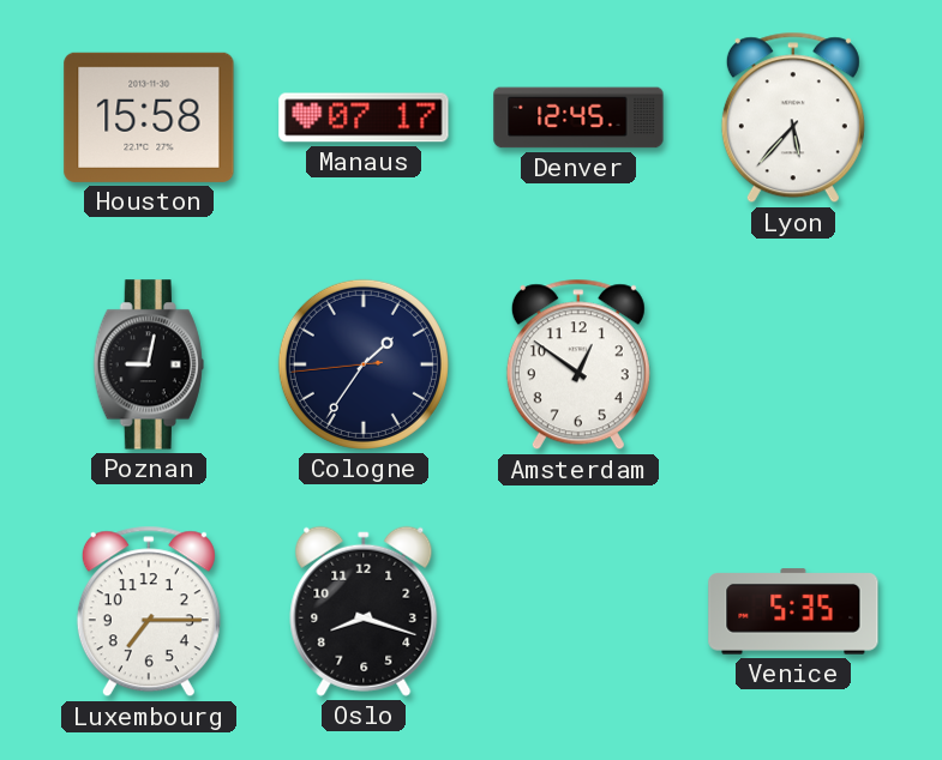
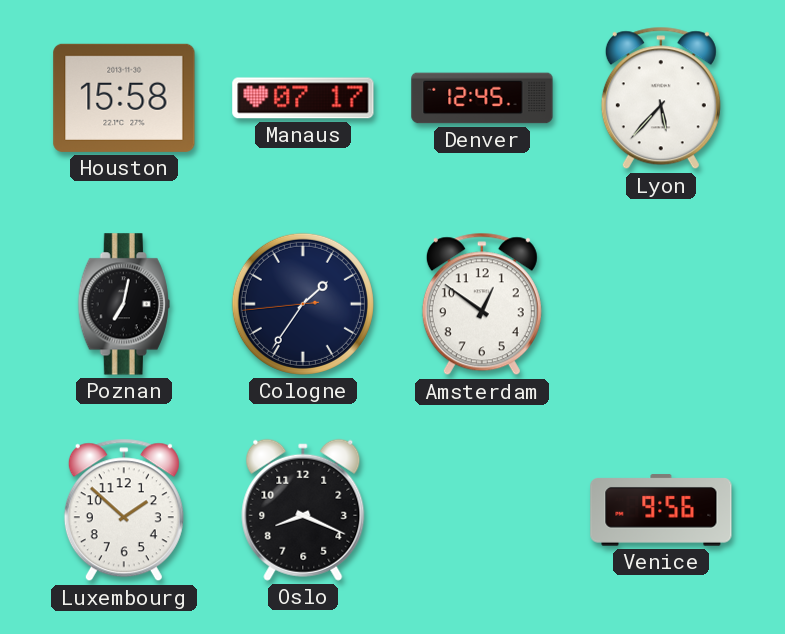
Poznan: 9:02 -> 7:02 (124, 304)
Luxembourg: 7:15 -> 1:52 (124, 510)
Oslo: 8:18 -> 8:19 (303, 510)
Venice: 5:35 -> 9:56 (661, 510)
